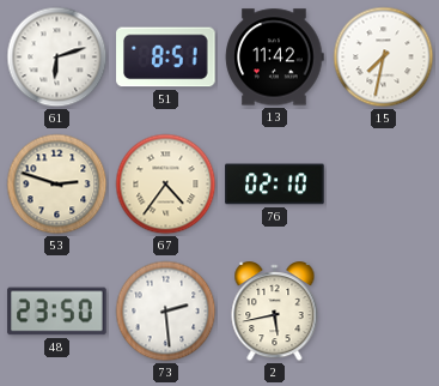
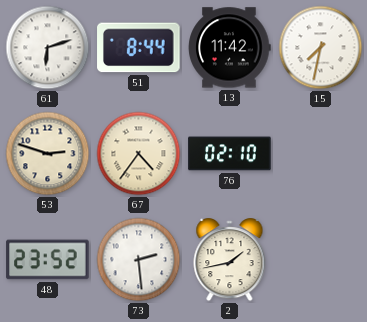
51: 8:51 -> 8:44 (139, 48)
48: 23:50 -> 23:52 (48, 260)
2: 5:43 -> 1:43 (230, 260)
